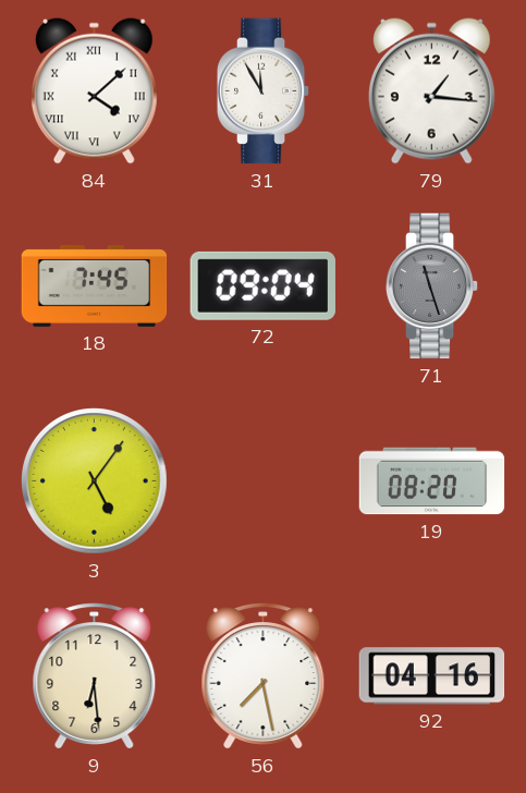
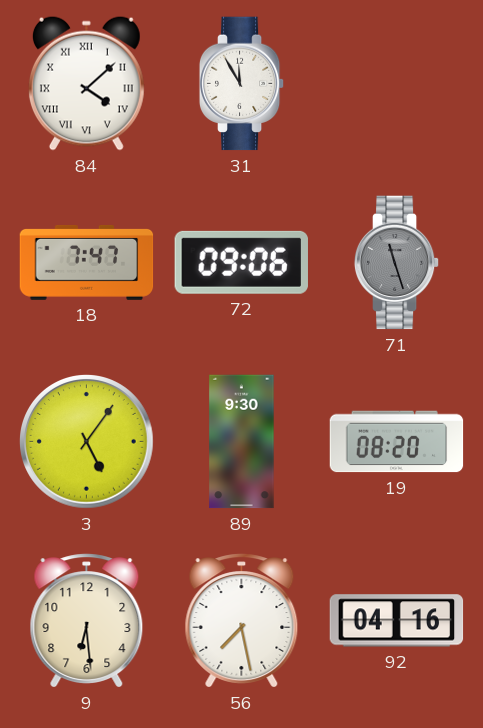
79: 1:16 -> none (431, 90)
18: 7:45 -> 7:47 (87, 262)
72: 09:04 -> 09:06 (241, 262)
89: none -> 9:30 (242, 442)
